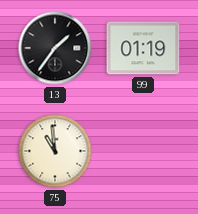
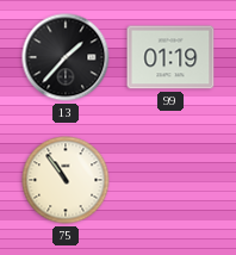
13: 1:36 -> 1:37 (66, 57)
75: 10:59 -> 10:54 (66, 180)
